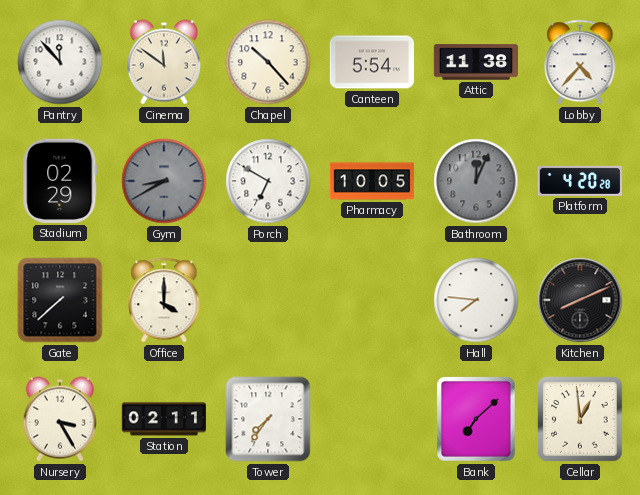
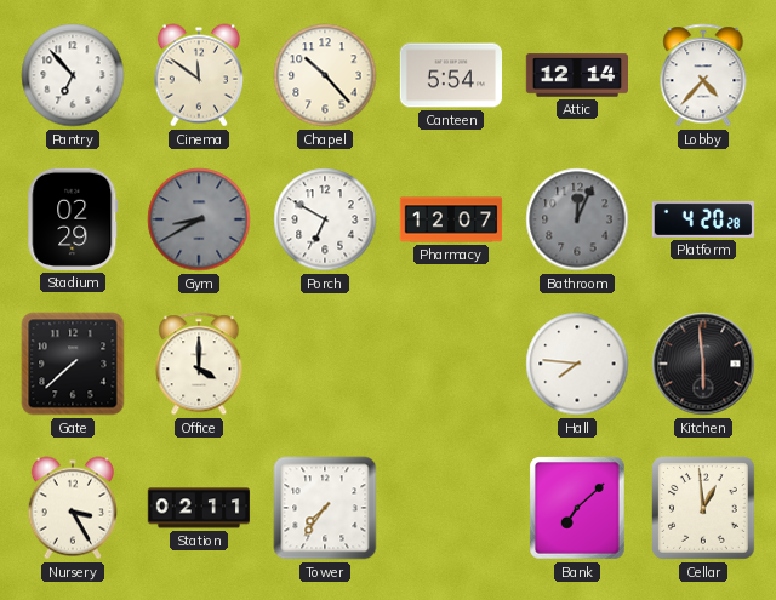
Pantry: 11:53 -> 6:53 (73, 75)
Attic: 11:38 -> 12:14 (576, 75)
Pharmacy: 10:05 -> 12:07 (451, 219)
Kitchen: 8:11 -> 5:59 (703, 364)
